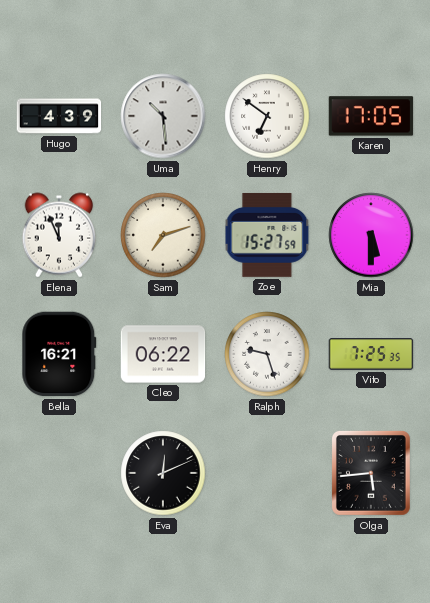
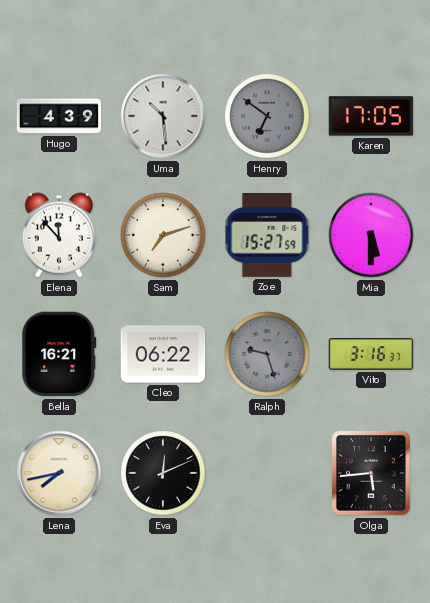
Henry dial: white -> grey (267, 116)
Elena: 11:56 -> 11:53 (59, 235)
Ralph dial: white -> grey (267, 354)
Vito: 7:25 -> 3:16 (371, 354)
Lena: none -> 7:43 (59, 473)
